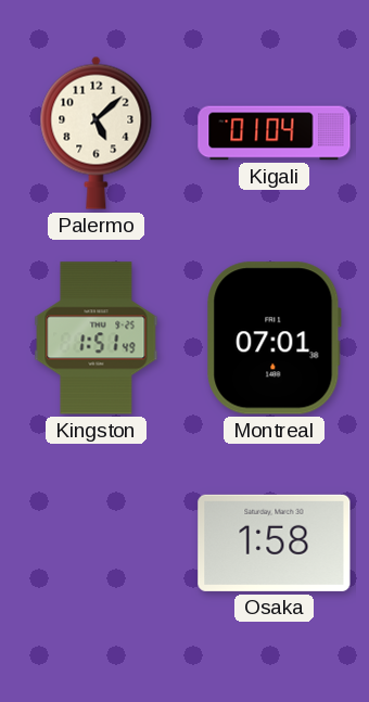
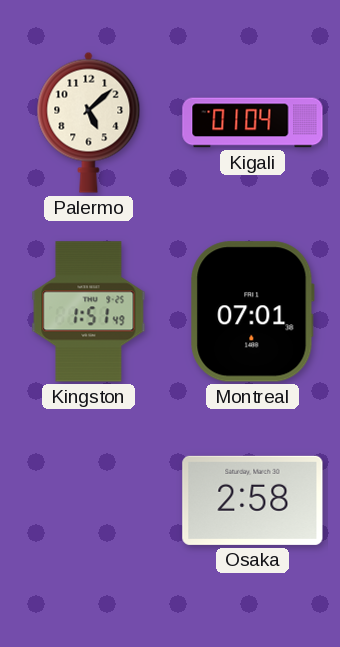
Osaka: 1:58 -> 2:58 (253, 500)
